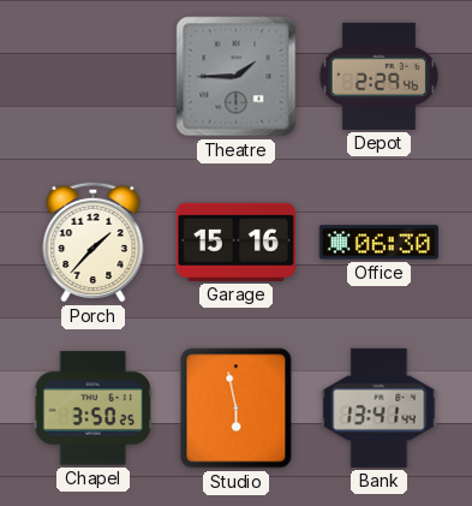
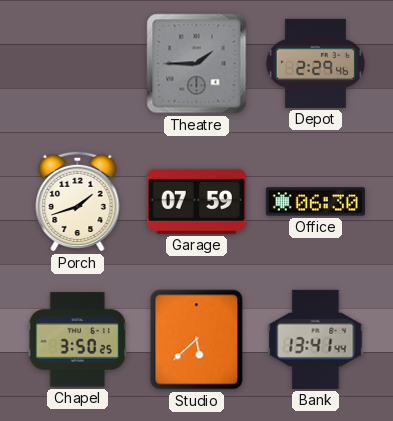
Porch: 1:37 -> 1:42 (78, 201)
Garage: 15:16 -> 07:59 (196, 201)
Studio: 5:58 -> 5:38 (197, 340)
